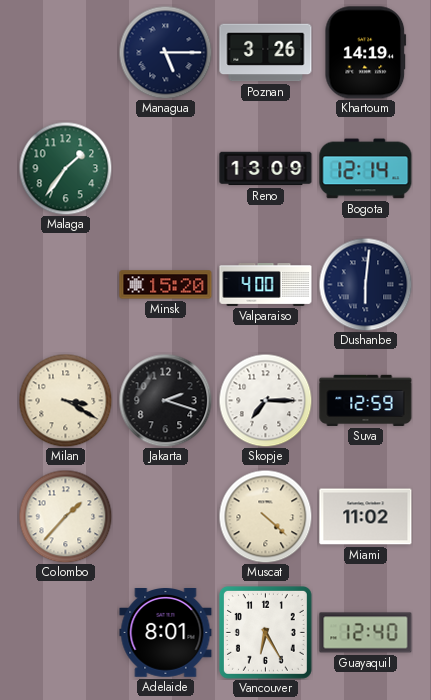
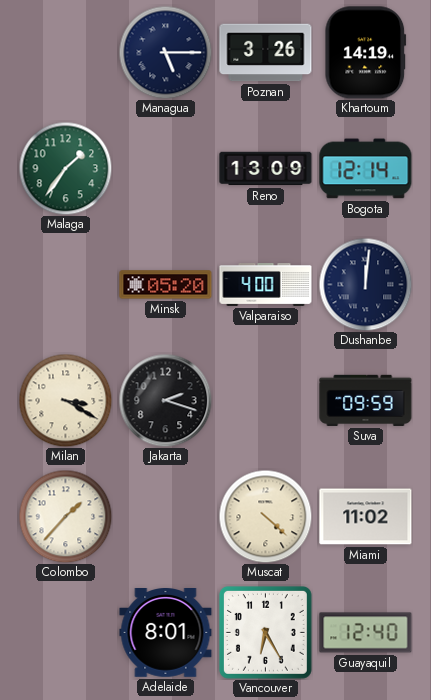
Minsk: 15:20 -> 05:20 (166, 285)
Dushanbe: 6:01 -> 12:01 (365, 284)
Skopje: 7:15 -> none (265, 400)
Suva: 12:59 -> 09:59 (366, 400)
